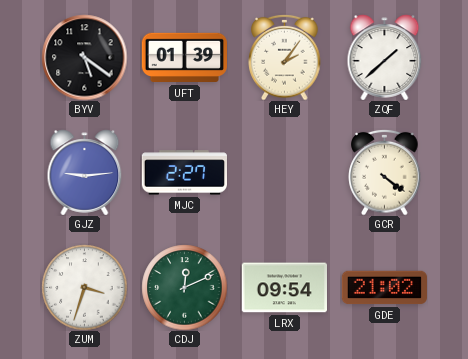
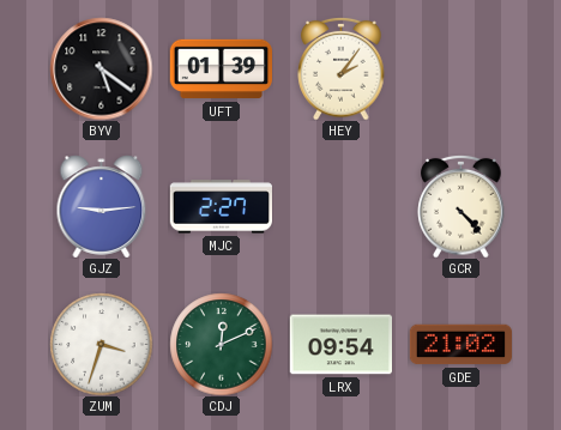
ZQF: 1:38 -> none (385, 57)
GCR: 4:21 -> 4:23 (462, 206)
